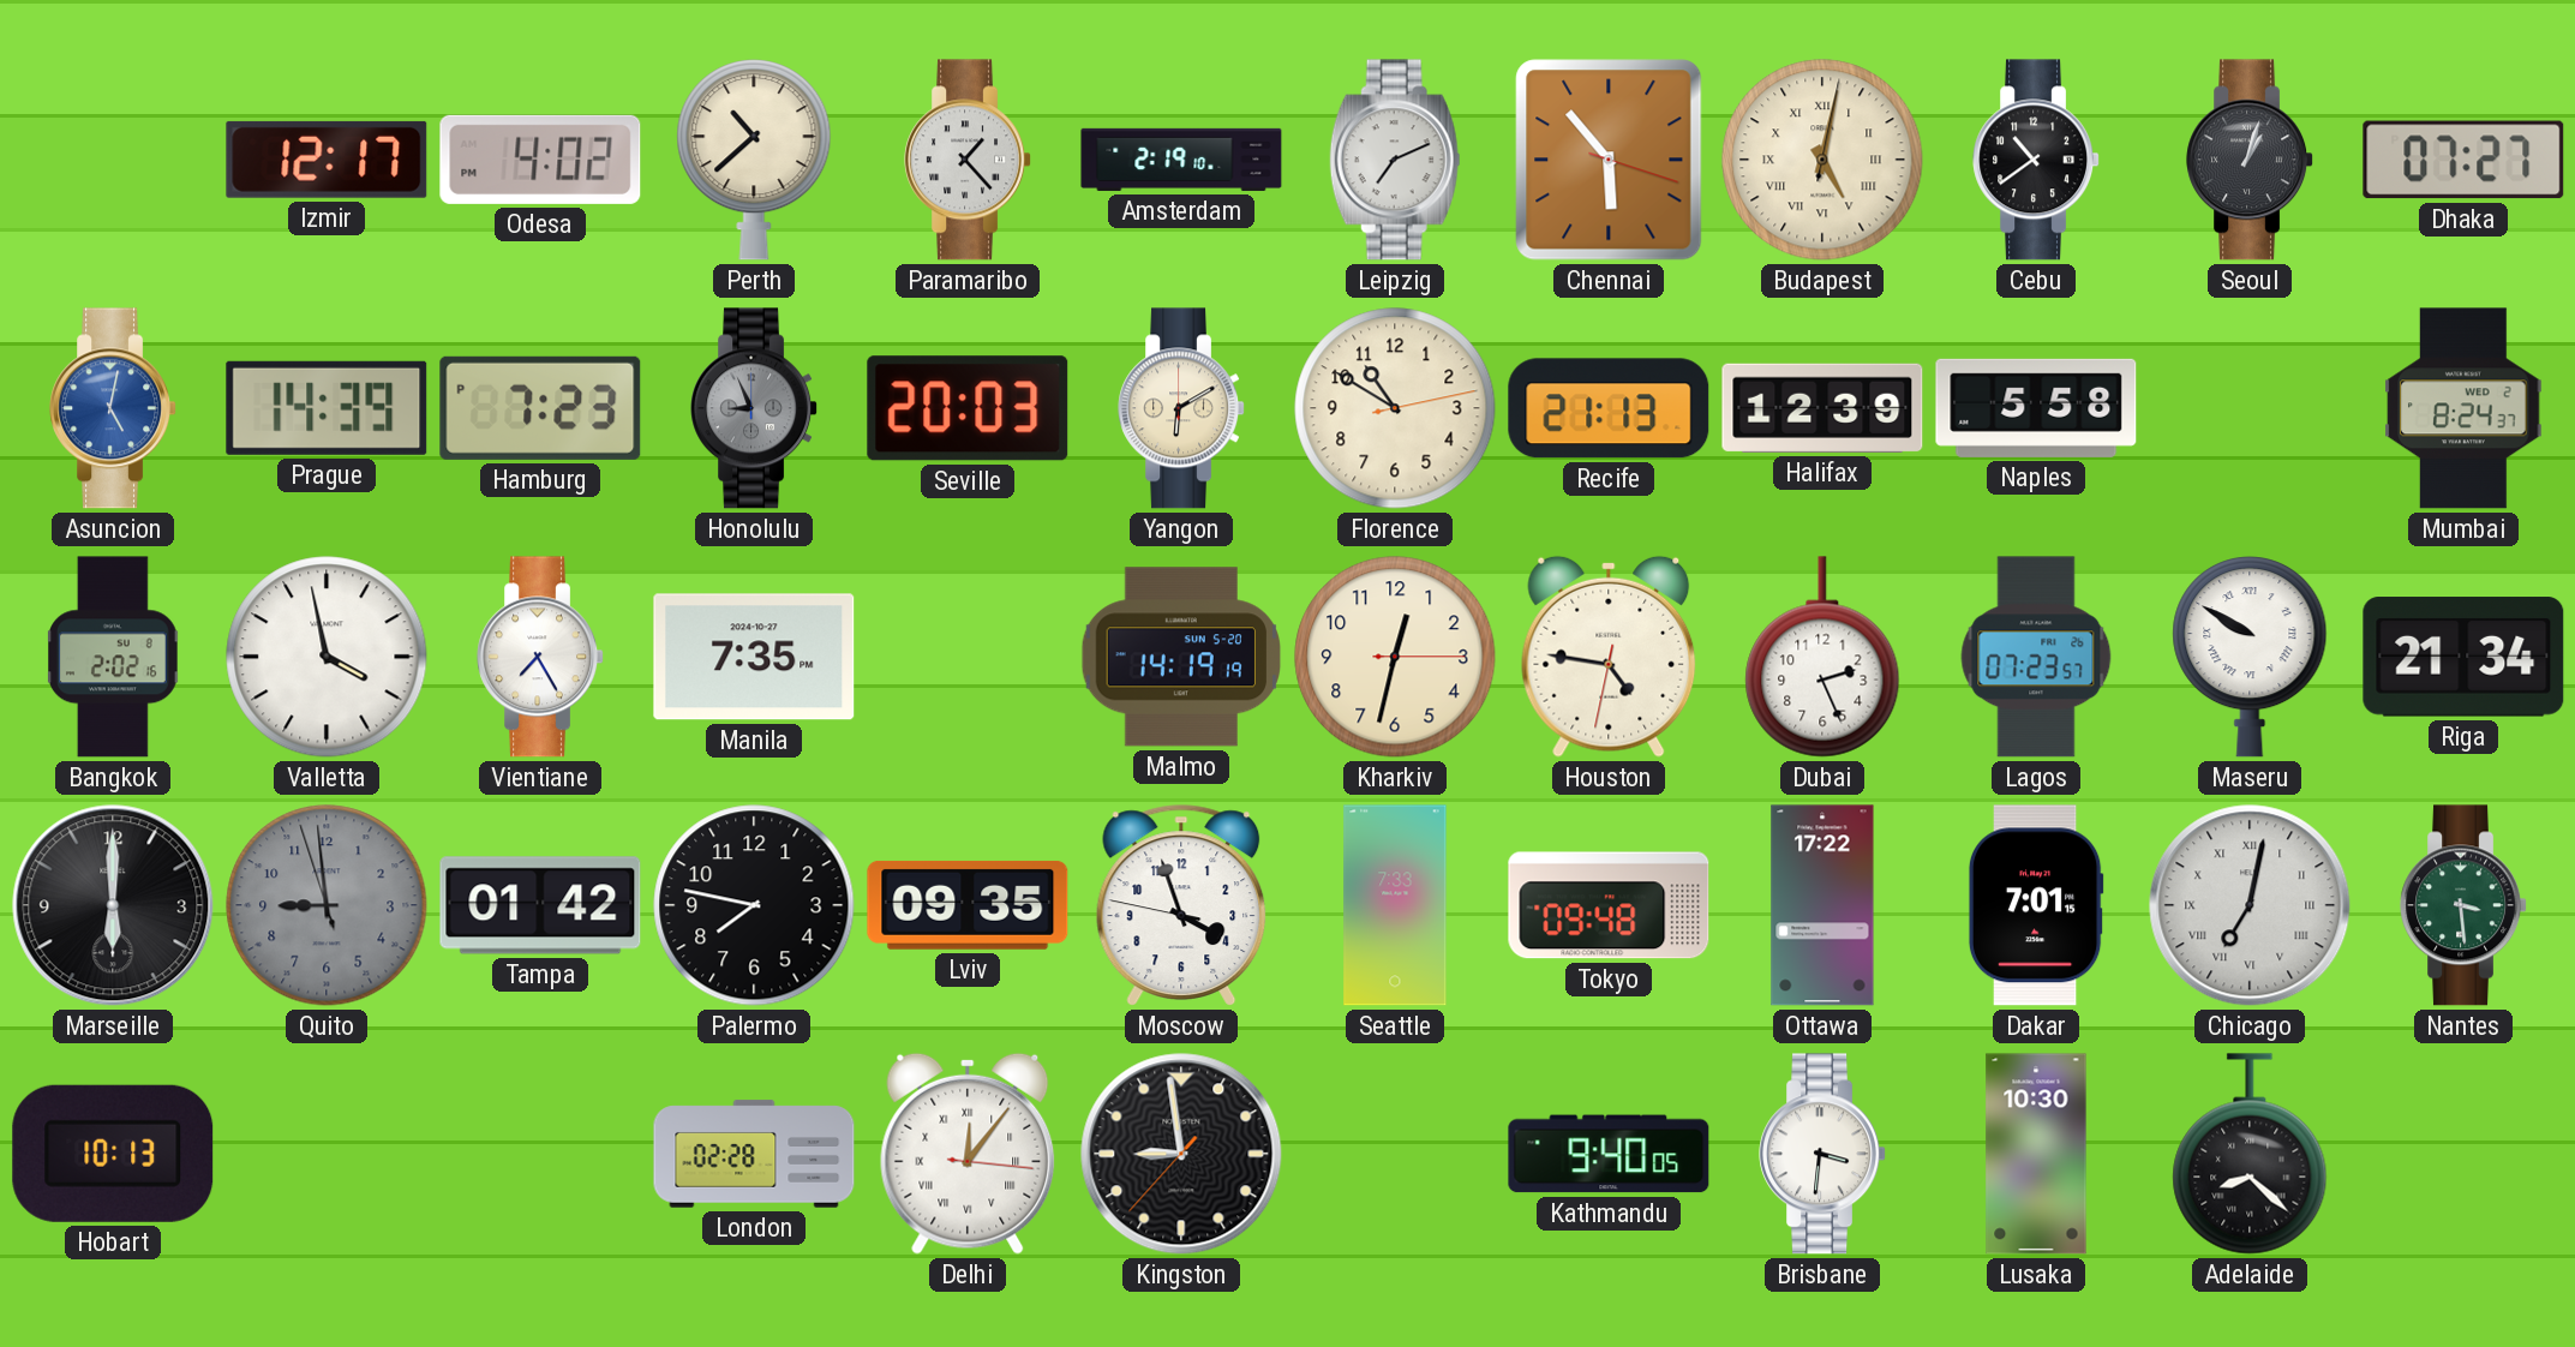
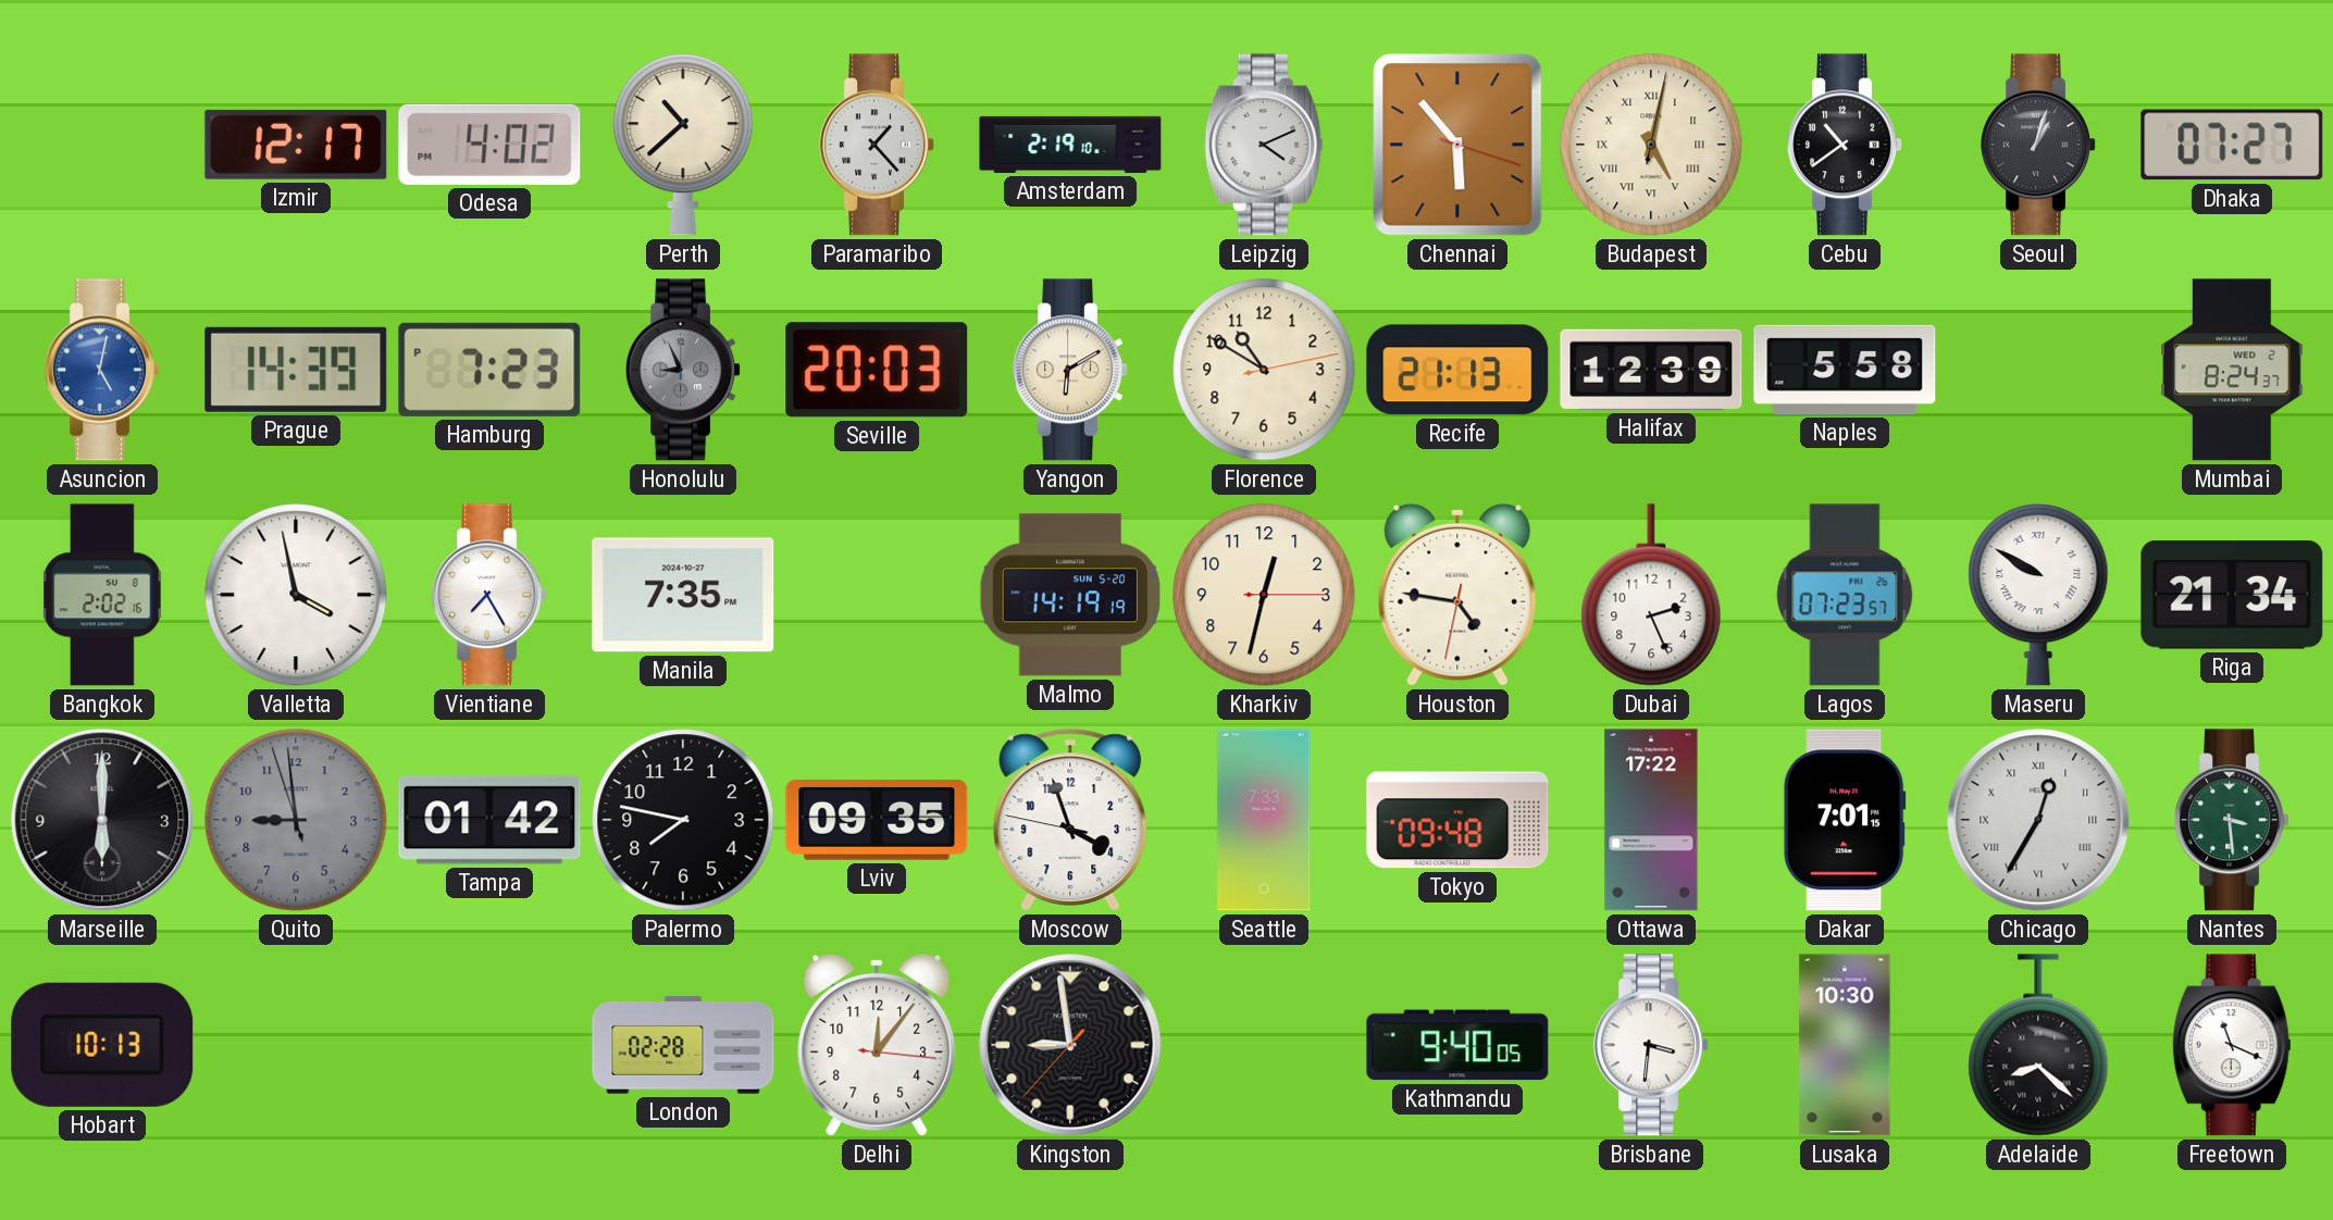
Leipzig: 7:11 -> 4:11 (1264, 145)
Chicago: 7:02 -> 12:35 (2038, 820)
Delhi numerals: Roman -> Arabic (877, 1045)
Freetown: none -> 11:19 (2232, 1045)
